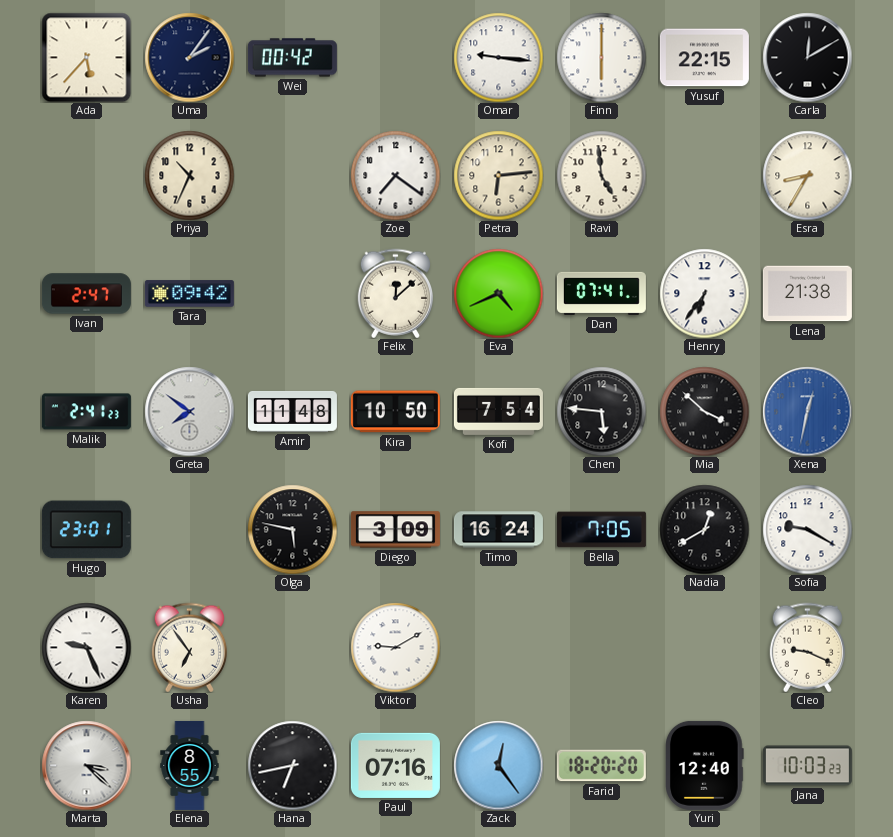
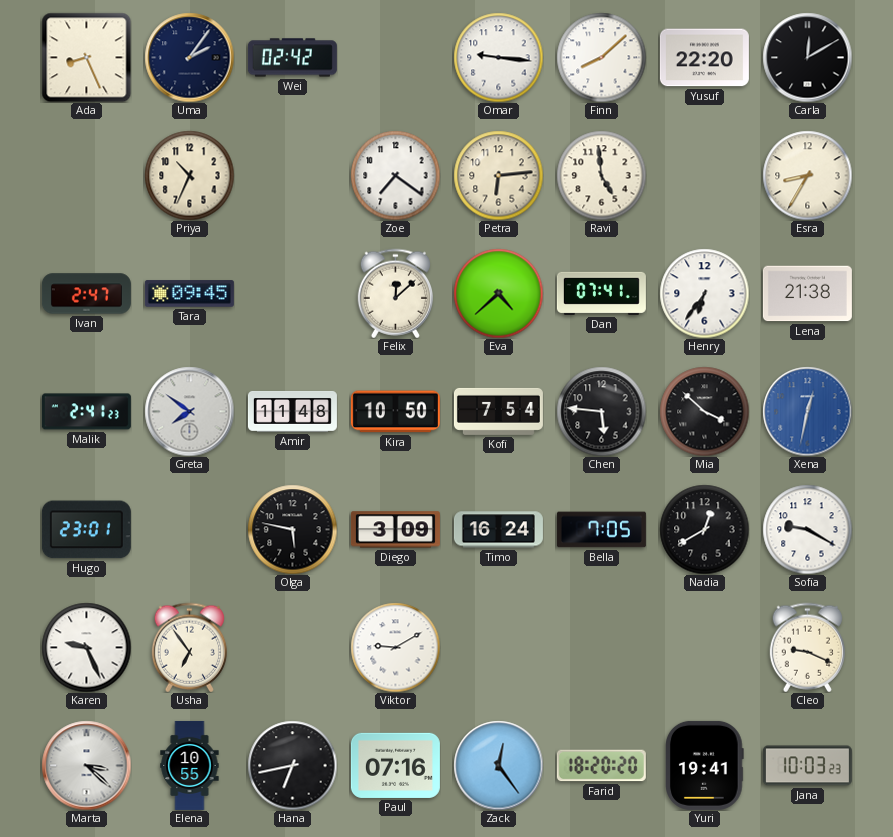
Ada: 5:37 -> 8:26 (86, 57)
Wei: 00:42 -> 02:42 (292, 58)
Finn: 6:00 -> 8:08 (601, 57)
Yusuf: 22:15 -> 22:20 (704, 58)
Tara: 09:42 -> 09:45 (189, 294)
Eva: 4:41 -> 4:38 (498, 293)
Elena: 8:55 -> 10:55 (190, 765)
Yuri: 12:40 -> 19:41 (705, 765)
